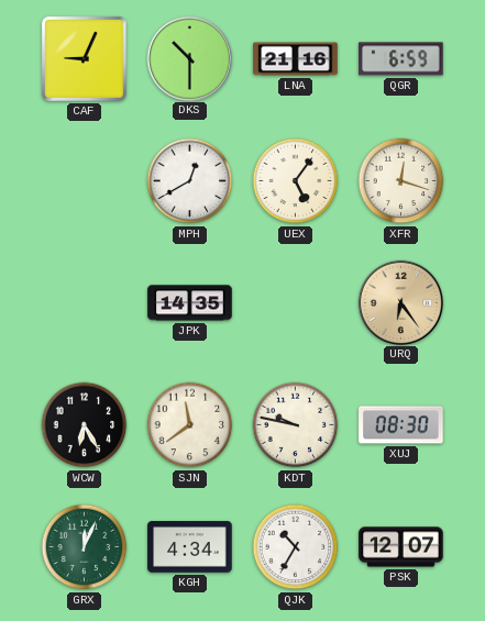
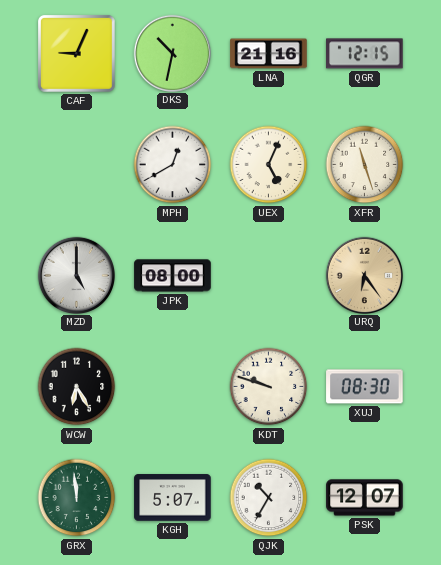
DKS: 10:30 -> 10:32 (172, 53)
QGR: 6:59 -> 12:15 (365, 54)
UEX: 5:06 -> 5:04 (269, 165)
XFR: 12:18 -> 11:27 (365, 165)
MZD: none -> 5:00 (76, 275)
JPK: 14:35 -> 08:00 (173, 276)
SJN: 11:39 -> none (190, 425)
KDT: 9:47 -> 9:48 (269, 387)
GRX: 12:04 -> 11:59 (77, 498)
KGH: 4:34 -> 5:07 (173, 498)
